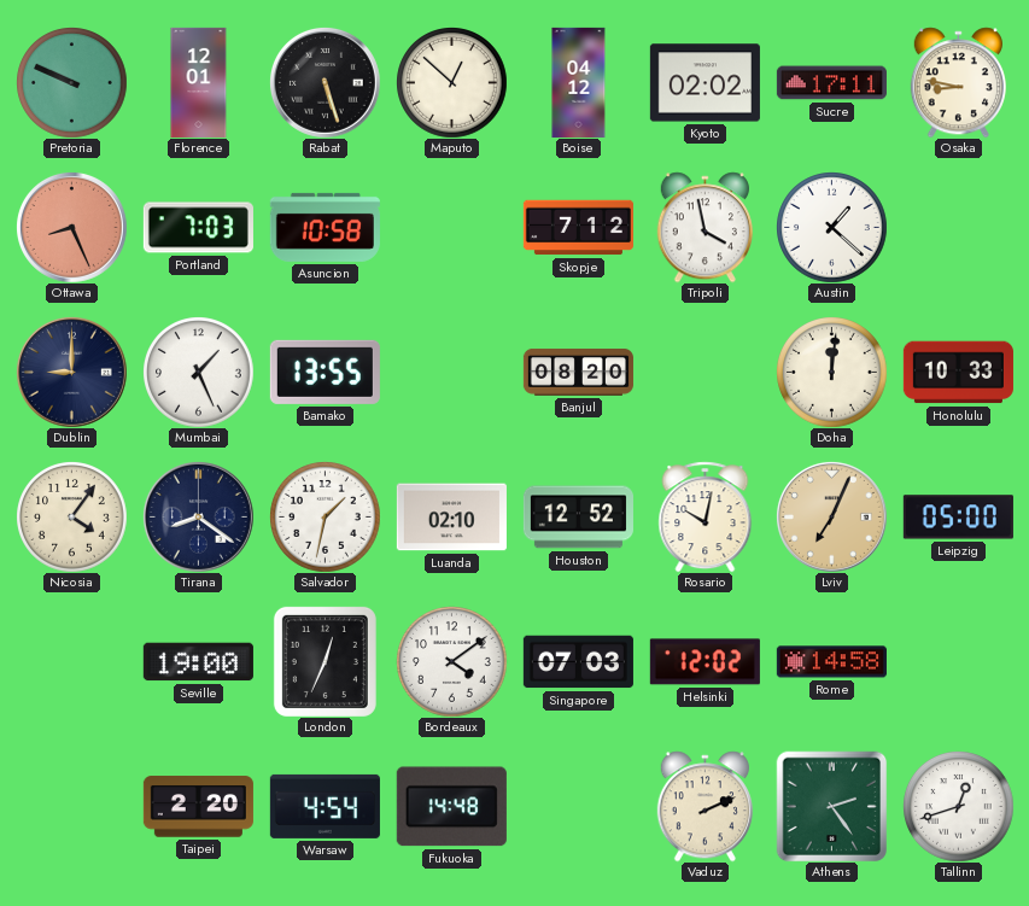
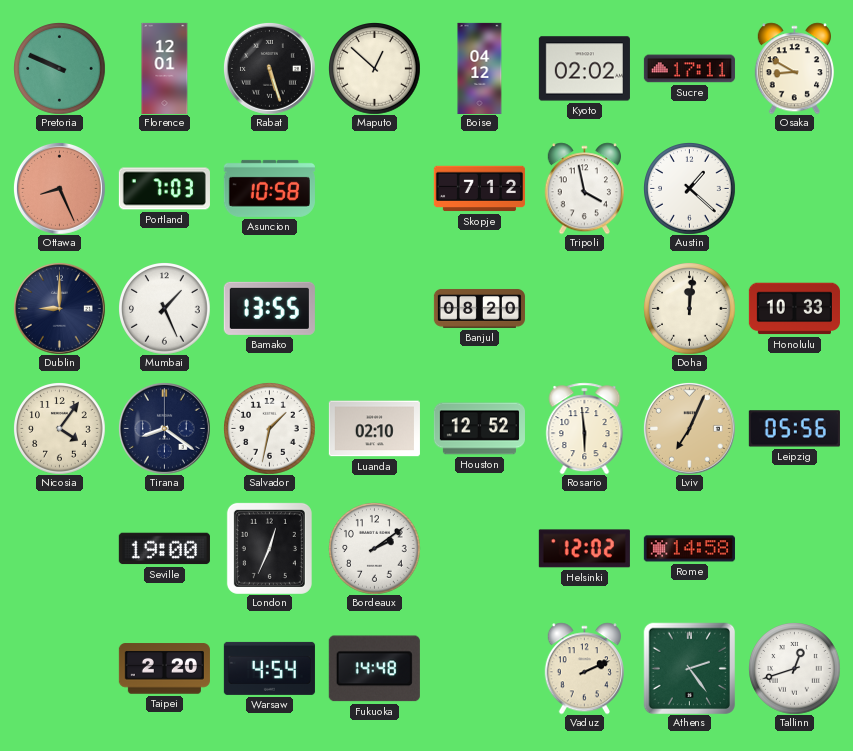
Osaka: 8:47 -> 8:50 (794, 68)
Rosario: 10:02 -> 5:59 (585, 428)
Leipzig: 05:00 -> 05:56 (794, 429)
Bordeaux: 4:09 -> 2:09 (375, 549)
Singapore: 07:03 -> none (578, 662)
